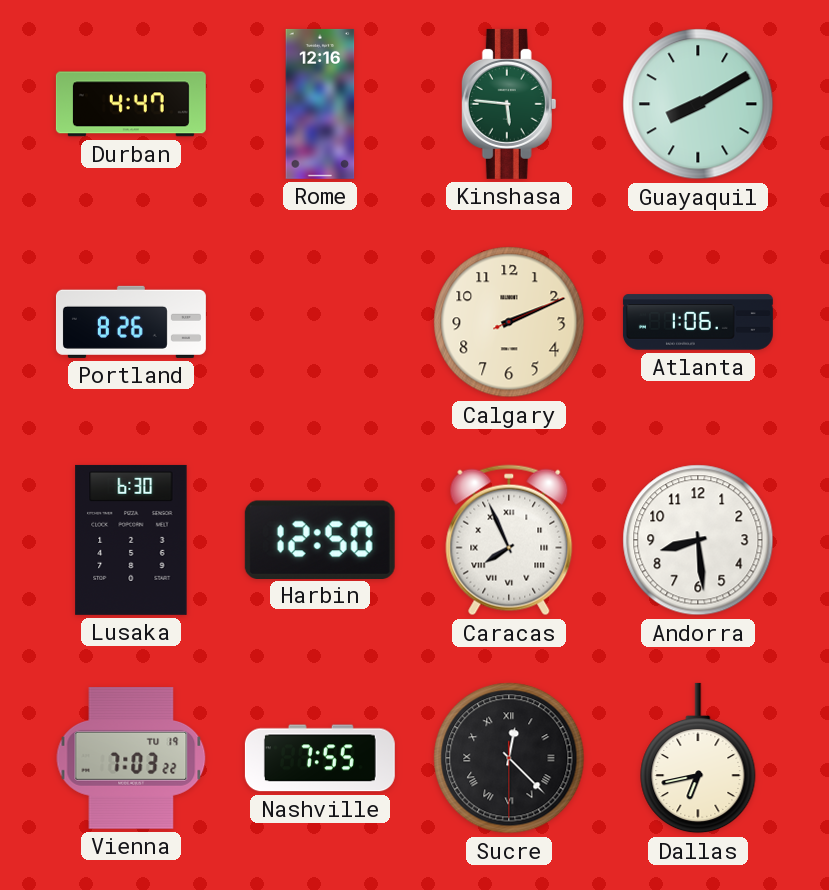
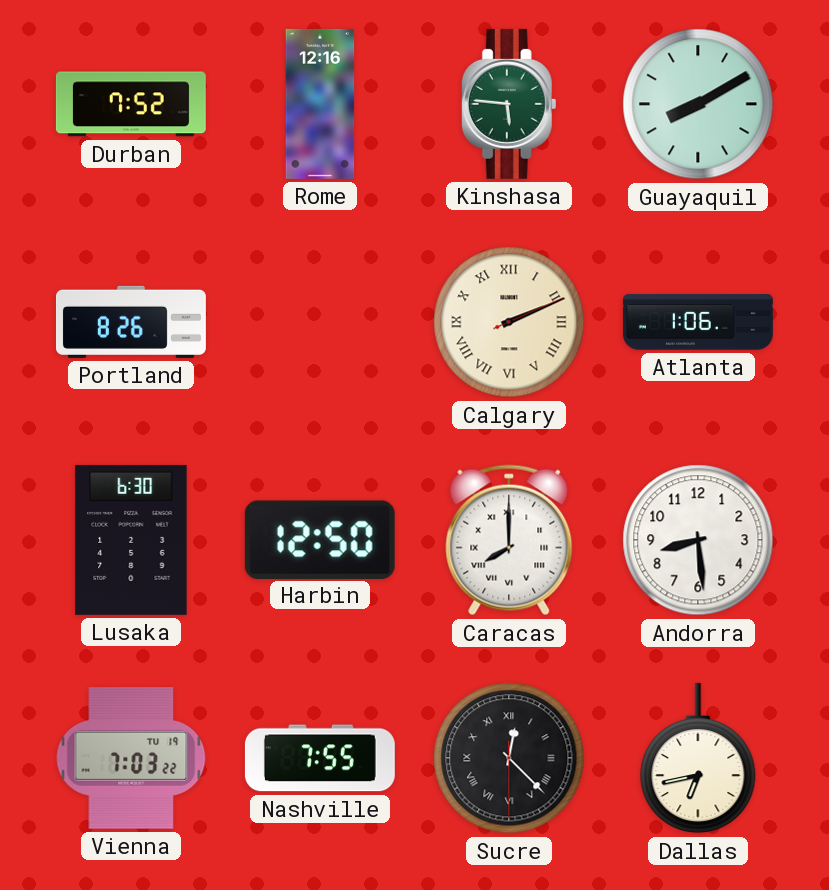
Durban: 4:47 -> 7:52 (131, 104)
Calgary numerals: Arabic -> Roman (509, 322)
Caracas: 7:56 -> 8:00 (509, 540)
